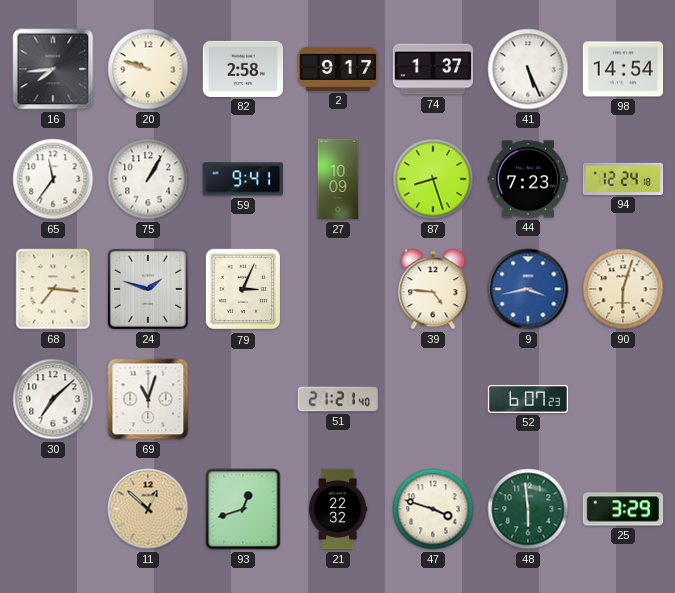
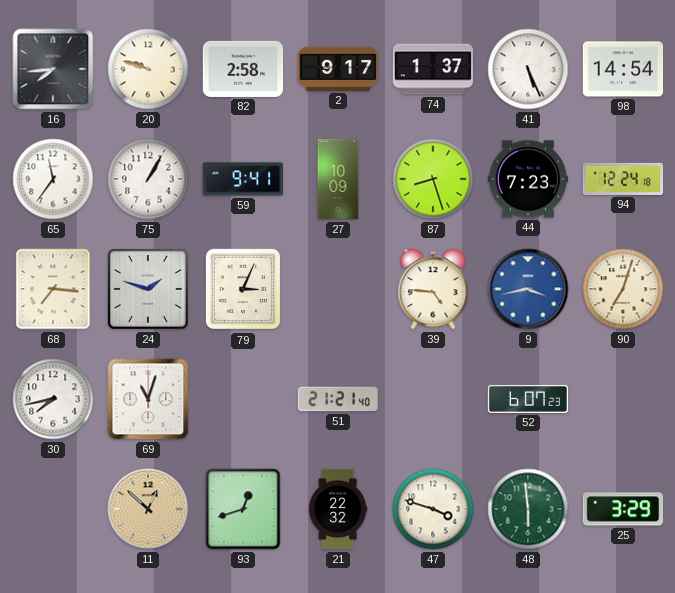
90: 6:03 -> 7:03 (623, 289)
30: 7:08 -> 7:43 (53, 399)
